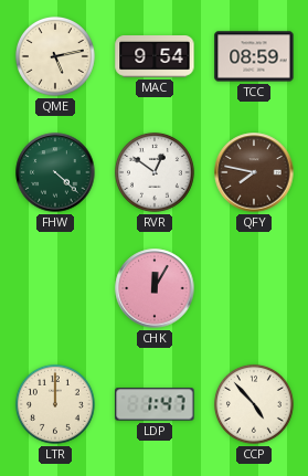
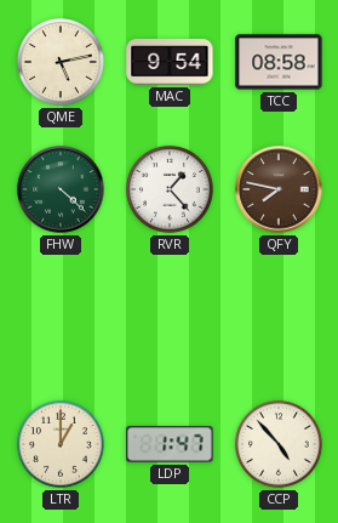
TCC: 08:59 -> 08:58 (279, 62)
RVR: 12:51 -> 1:23 (170, 189)
CHK: 12:05 -> none (155, 288)
LTR: 12:00 -> 1:00 (61, 444)
